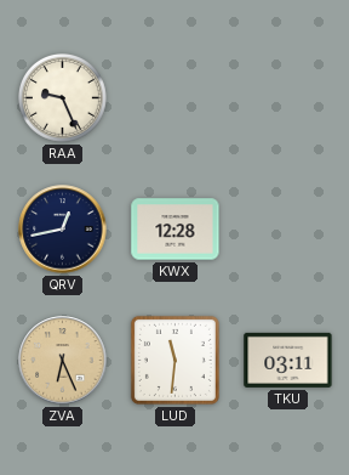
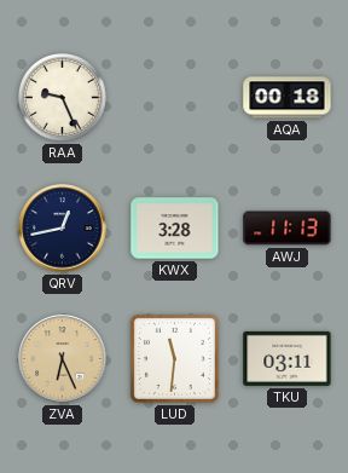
AQA: none -> 00:18 (288, 98)
KWX: 12:28 -> 3:28 (175, 229)
AWJ: none -> 11:13 (288, 229)
